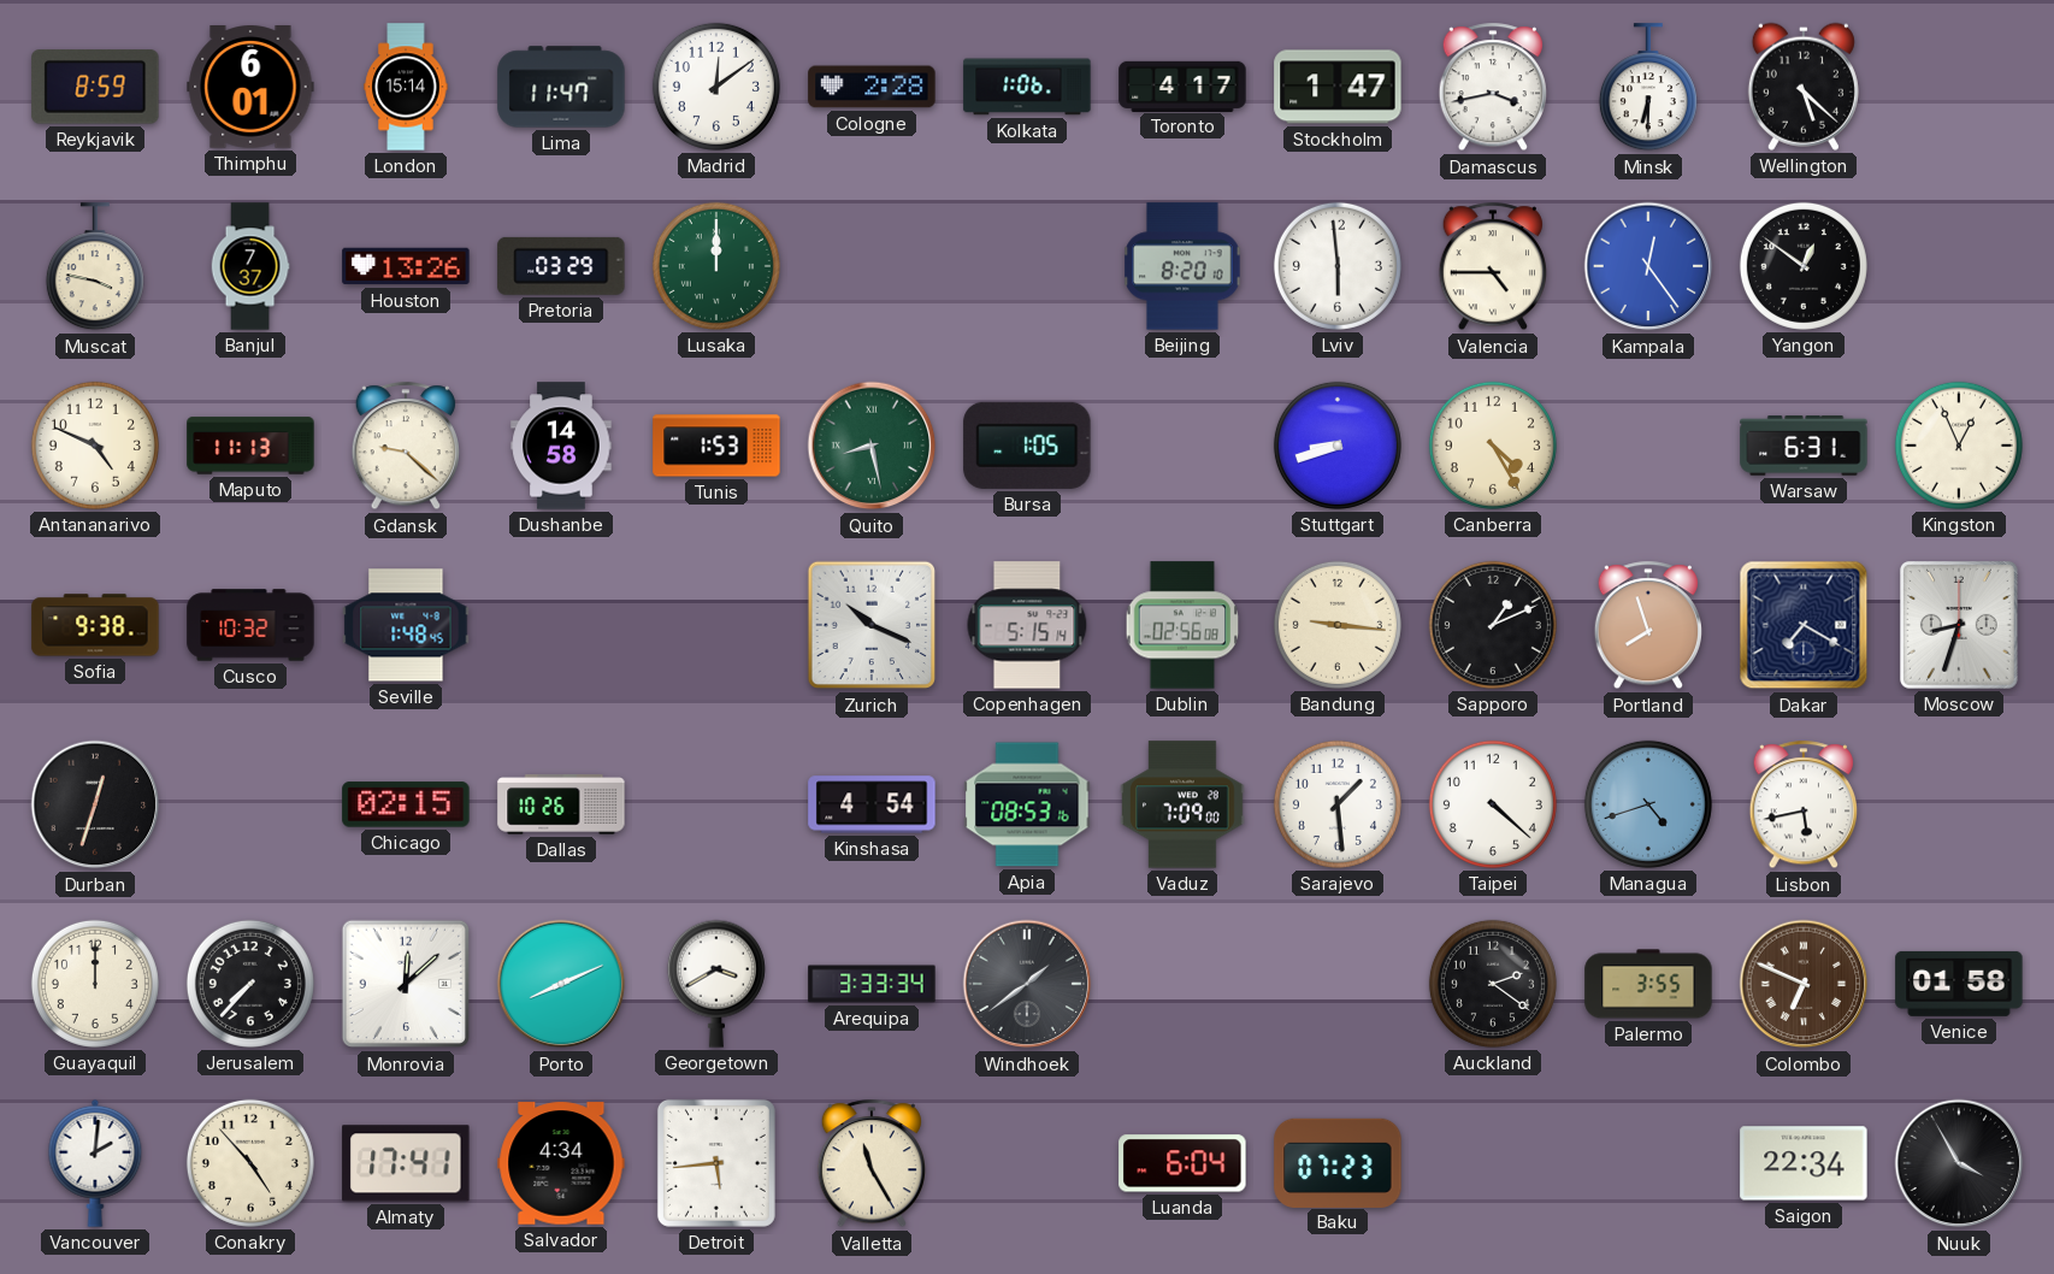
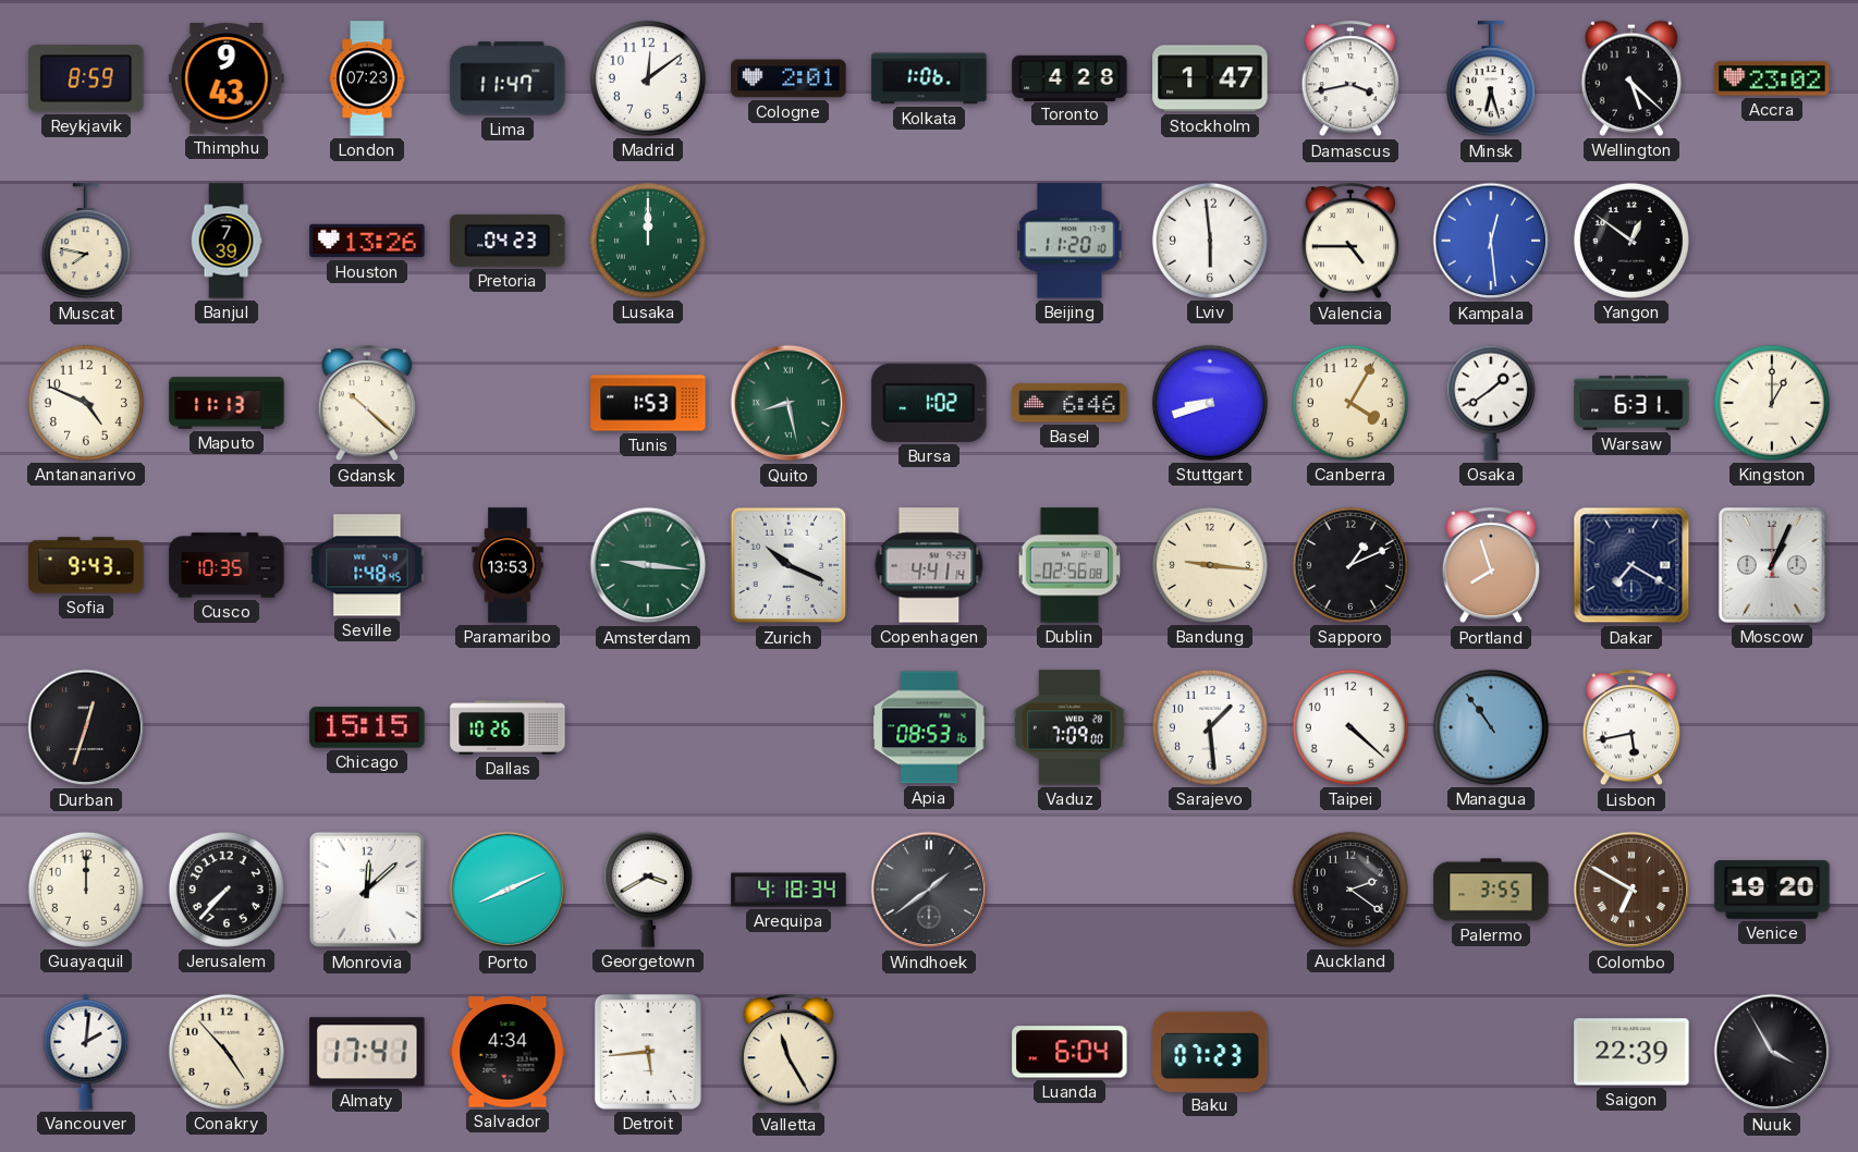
Thimphu: 6:01 -> 9:43 (227, 79)
London: 15:14 -> 07:23 (367, 78)
Cologne: 2:28 -> 2:01 (789, 78)
Toronto: 4:17 -> 4:28 (1069, 77)
Minsk: 6:30 -> 6:27 (1491, 79)
Accra: none -> 23:02 (1772, 78)
Muscat: 3:47 -> 7:47 (86, 242)
Banjul: 7:37 -> 7:39 (227, 241)
Pretoria: 03:29 -> 04:23 (508, 241)
Beijing: 8:20 -> 11:20 (1069, 241)
Kampala: 12:24 -> 12:29 (1491, 241)
Gdansk: 9:22 -> 10:22 (366, 404)
Dushanbe: 14:58 -> none (561, 446)
Bursa: 1:05 -> 1:02 (929, 403)
Basel: none -> 6:46 (1069, 403)
Canberra: 4:25 -> 4:05 (1350, 403)
Osaka: none -> 1:39 (1491, 403)
Kingston: 12:56 -> 1:00 (1772, 403)
Sofia: 9:38 -> 9:43 (86, 565)
Cusco: 10:32 -> 10:35 (227, 565)
Paramaribo: none -> 13:53 (508, 565)
Amsterdam: none -> 9:16 (648, 565)
Copenhagen: 5:15 -> 4:41 (929, 565)
Moscow: 8:33 -> 1:04 (1772, 566)
Chicago: 02:15 -> 15:15 (367, 727)
Kinshasa: 4:54 -> none (872, 804)
Managua: 4:42 -> 10:54 (1491, 727)
Arequipa: 3:33 -> 4:18 (789, 890)
Colombo: 6:49 -> 6:50 (1631, 890)
Venice: 01:58 -> 19:20 (1772, 890)
Saigon: 22:34 -> 22:39 (1631, 1052)
